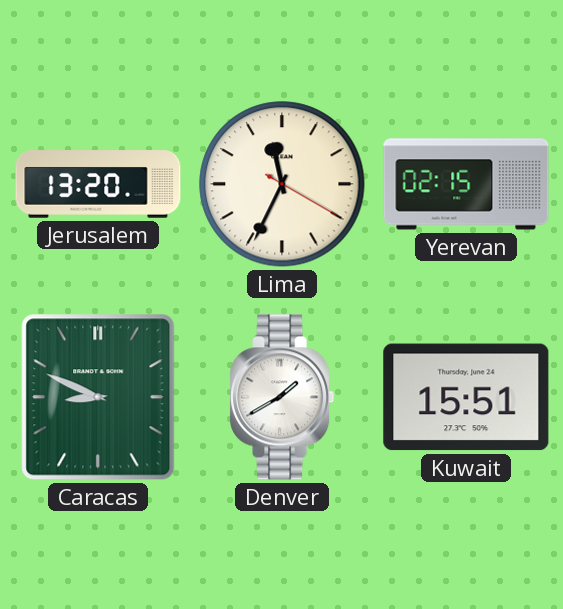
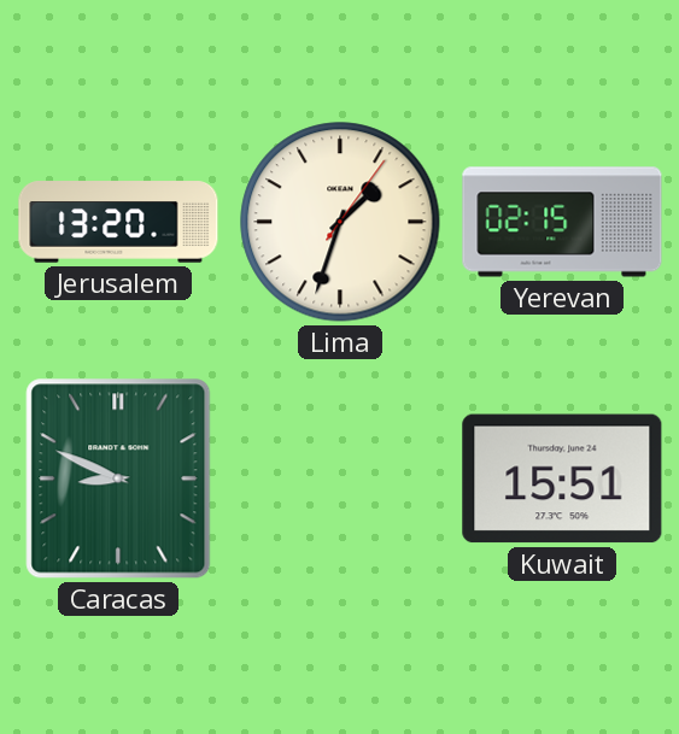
Lima: 11:34 -> 1:33 (340, 222)
Denver: 1:40 -> none (282, 397)
